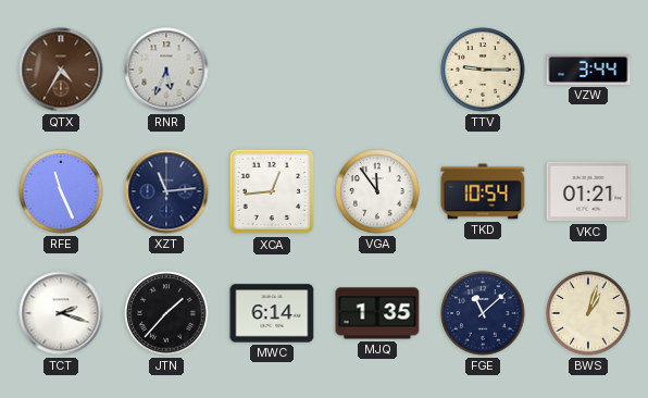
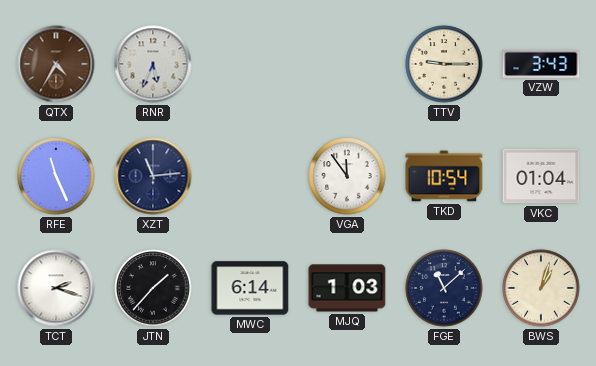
VZW: 3:44 -> 3:43 (541, 64)
XCA: 12:44 -> none (272, 191)
VKC: 01:21 -> 01:04 (541, 176)
MJQ: 1:35 -> 1:03 (347, 288)
